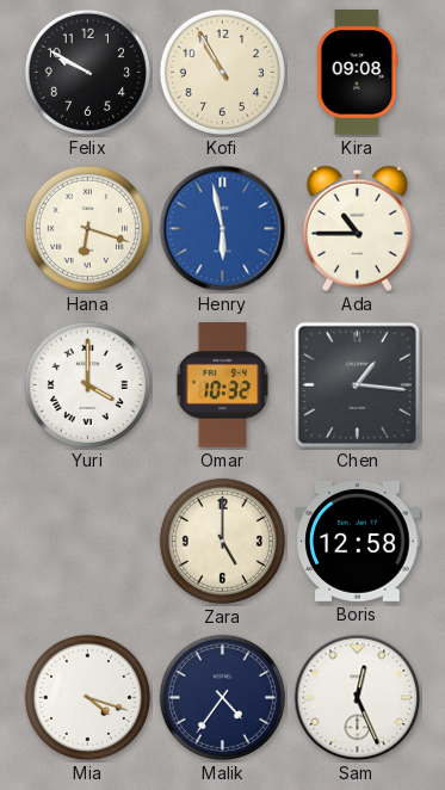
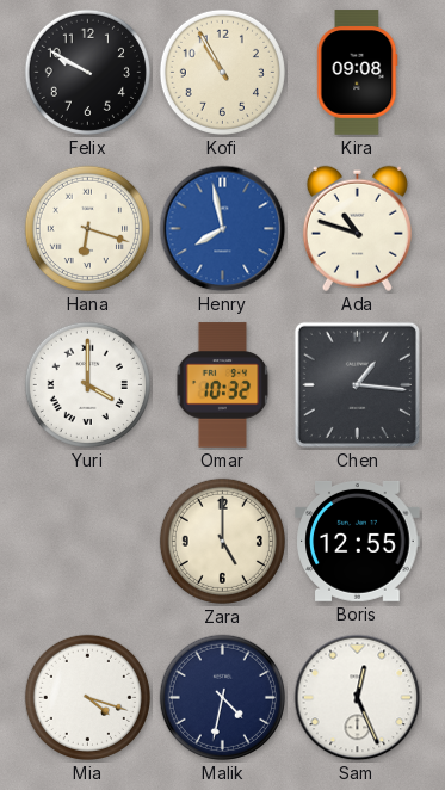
Henry: 5:58 -> 7:58 (223, 229)
Ada: 10:45 -> 10:48 (357, 228)
Boris: 12:58 -> 12:55 (358, 541)
Malik: 4:36 -> 4:32 (222, 697)
